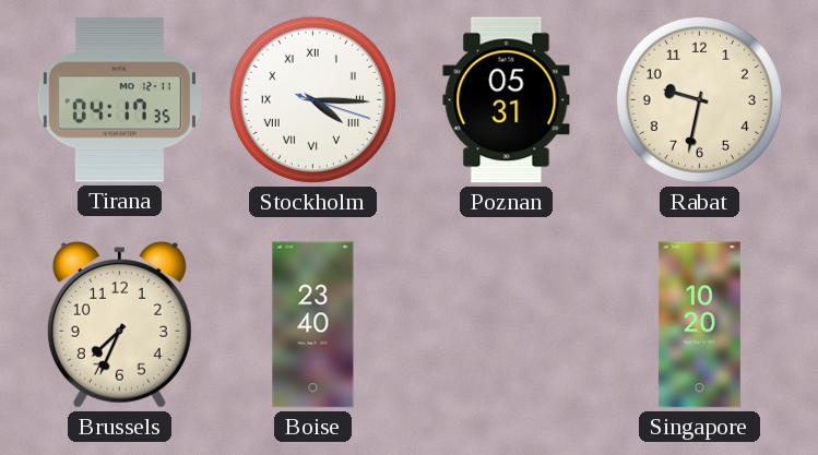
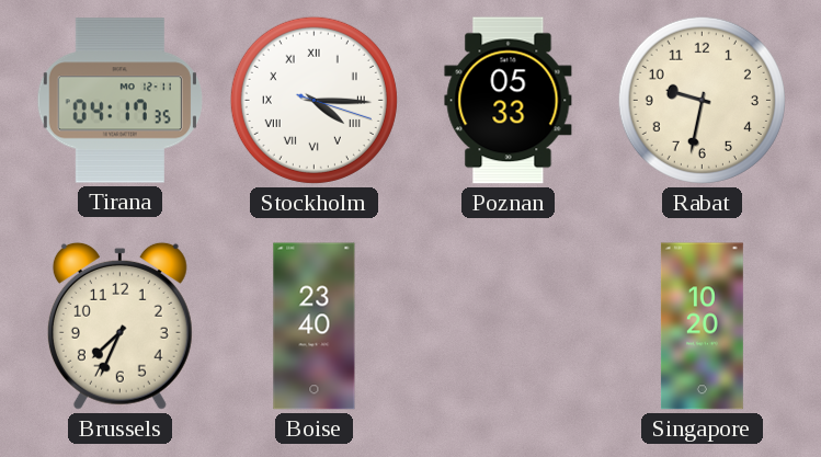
Poznan: 05:31 -> 05:33 (509, 101)
